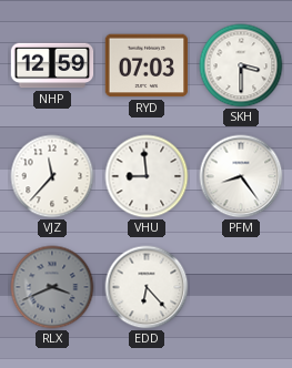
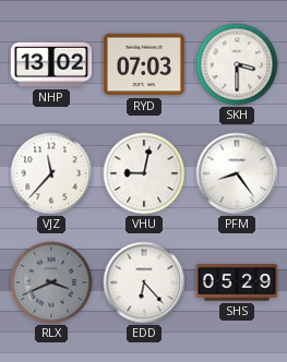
NHP: 12:59 -> 13:02 (51, 64)
VHU: 8:59 -> 9:02 (144, 173)
SHS: none -> 05:29 (237, 282)
